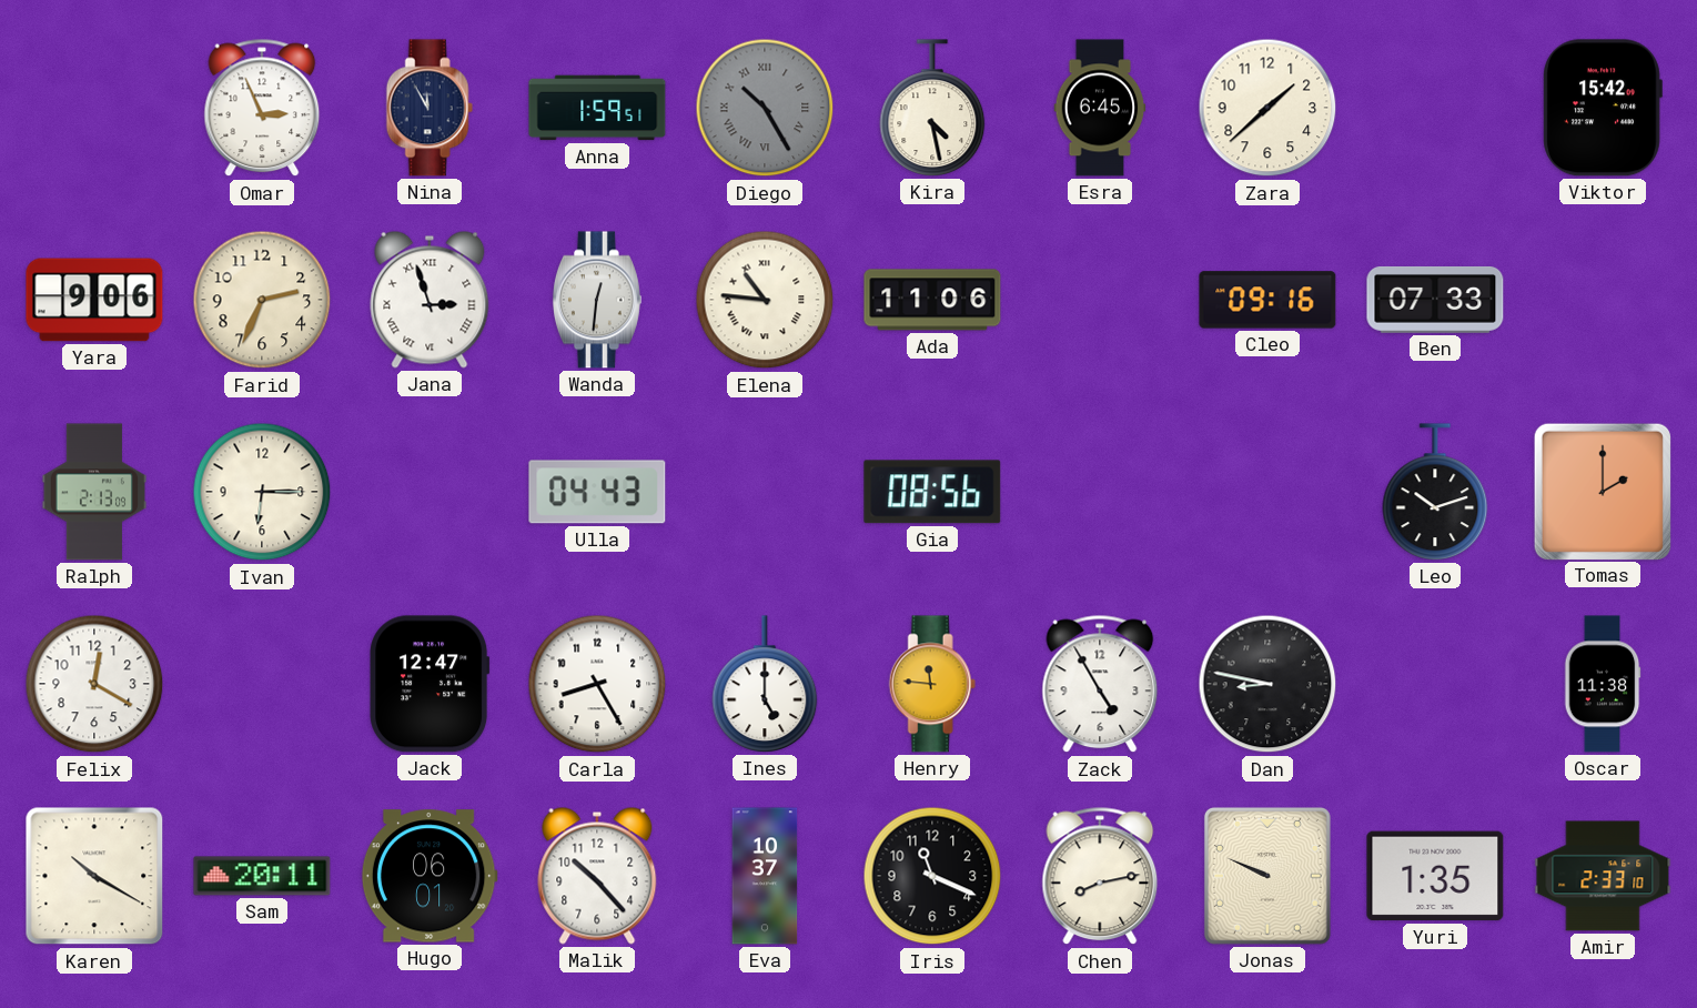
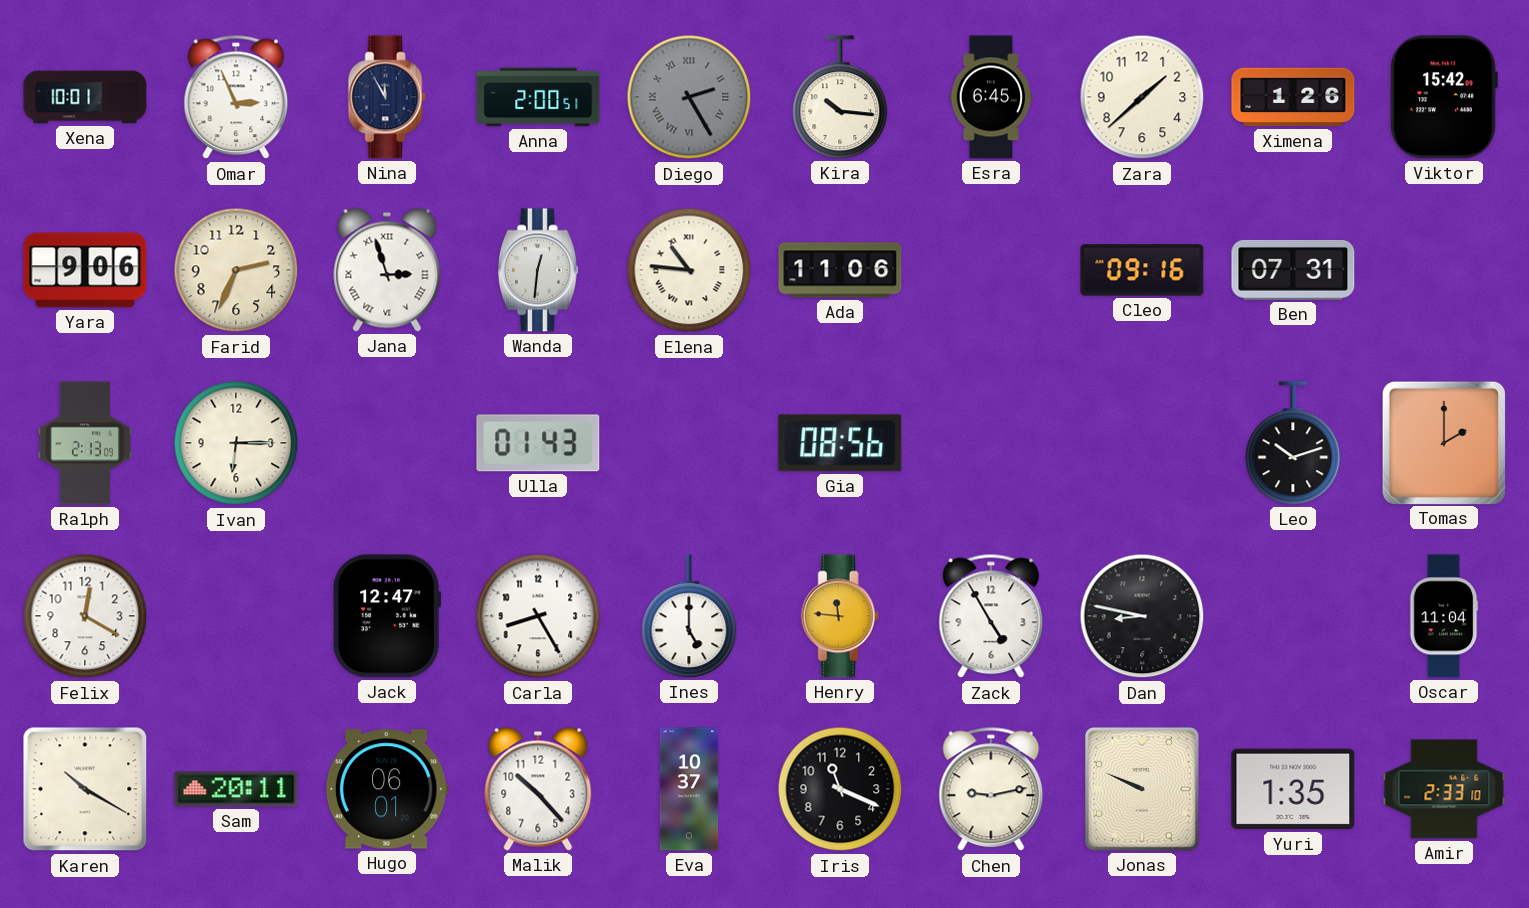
Xena: none -> 10:01 (85, 97)
Anna: 1:59 -> 2:00 (538, 97)
Diego: 10:25 -> 2:25 (689, 97)
Kira: 4:28 -> 10:16 (840, 97)
Ximena: none -> 1:26 (1293, 97)
Ben: 07:33 -> 07:31 (1293, 270)
Ulla: 04:43 -> 01:43 (538, 443)
Oscar: 11:38 -> 11:04 (1444, 616)
Chen: 8:13 -> 9:13 (991, 789)
